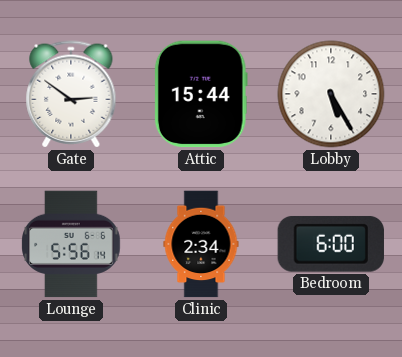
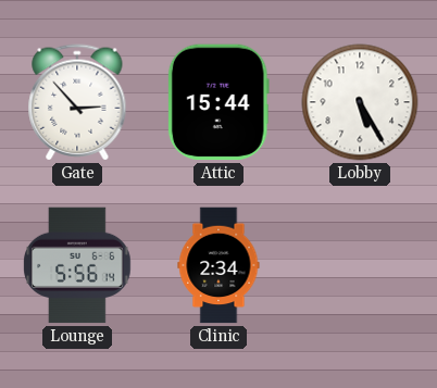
Gate: 2:51 -> 2:53 (77, 102)
Bedroom: 6:00 -> none (331, 244)
